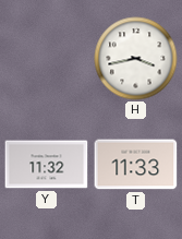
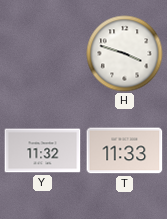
H: 3:43 -> 3:48 (125, 54)
